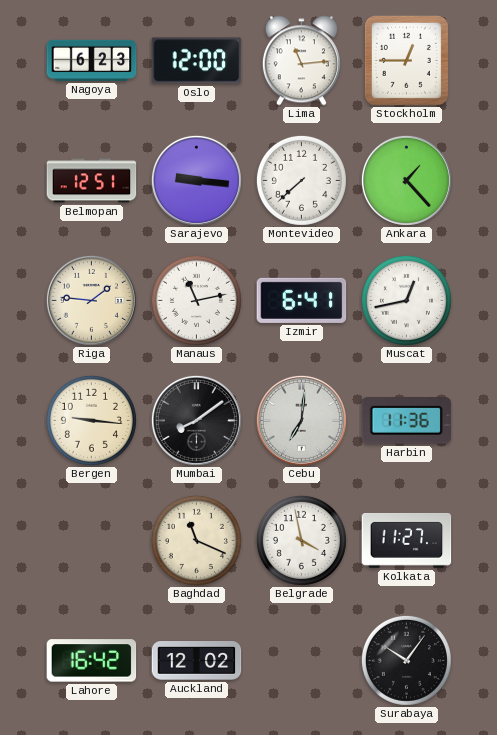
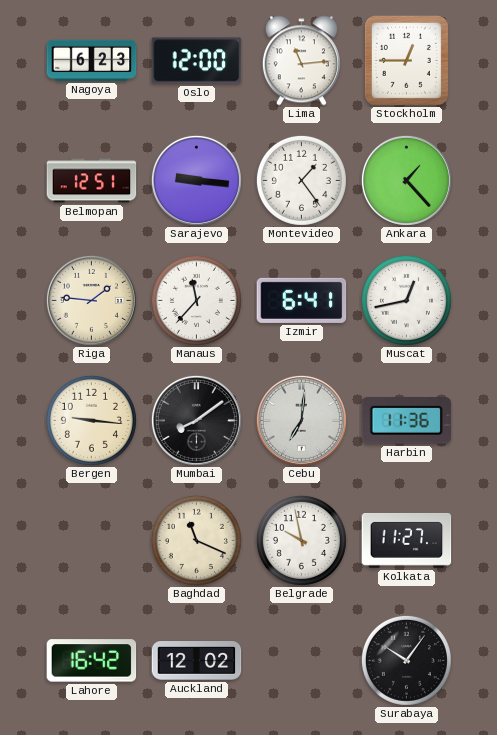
Montevideo: 7:38 -> 1:24 (301, 180)
Manaus: 11:13 -> 11:37 (196, 300)
Belgrade: 3:58 -> 9:58 (301, 540)
